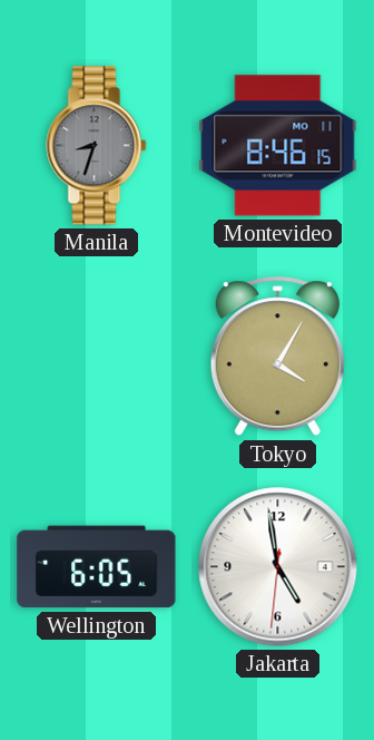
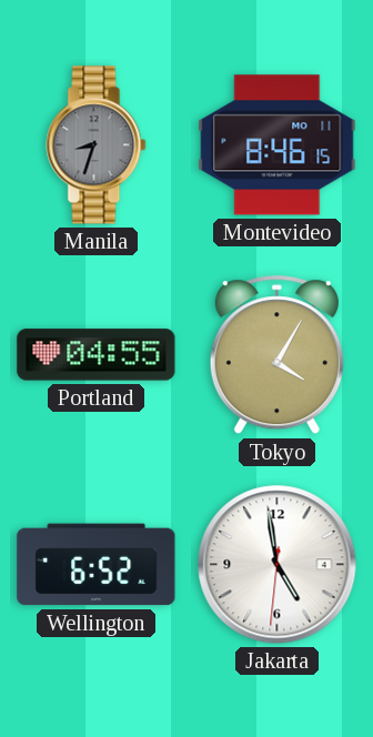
Portland: none -> 04:55 (97, 355)
Wellington: 6:05 -> 6:52 (97, 565)
